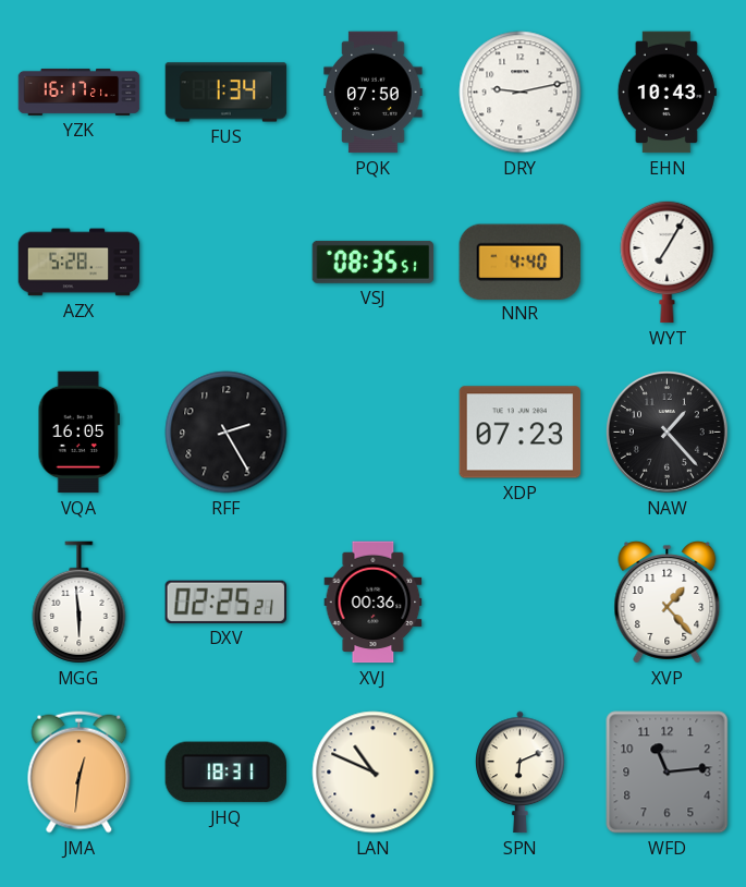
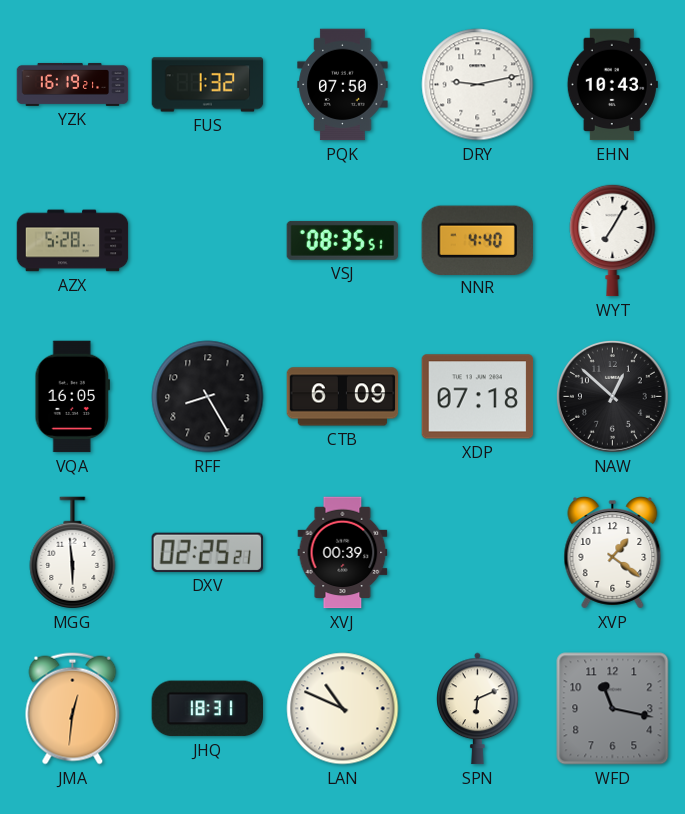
YZK: 16:17 -> 16:19 (73, 84)
FUS: 1:34 -> 1:32 (208, 85)
RFF: 2:25 -> 8:25 (208, 397)
CTB: none -> 6:09 (343, 397)
XDP: 07:23 -> 07:18 (478, 397)
NAW: 1:23 -> 12:52 (613, 397)
XVJ: 00:36 -> 00:39 (343, 553)
XVP: 1:23 -> 1:21 (613, 553)
WFD: 11:14 -> 11:17 (613, 709)
